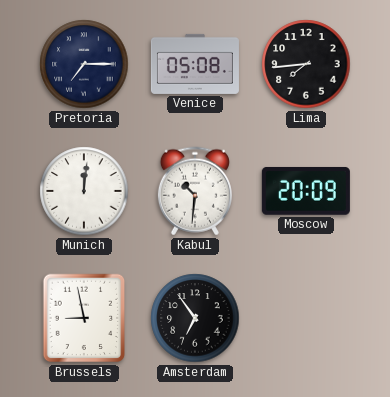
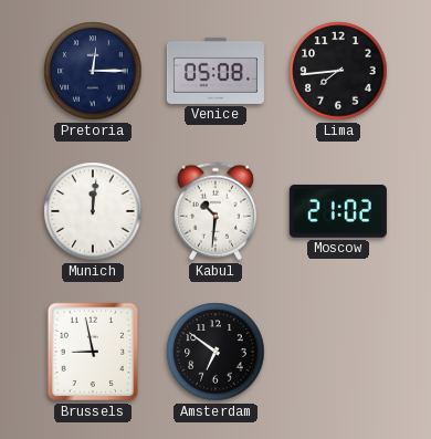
Pretoria: 7:15 -> 12:15 (93, 71)
Moscow: 20:09 -> 21:02 (338, 211)
Amsterdam: 6:54 -> 6:51 (215, 352)
